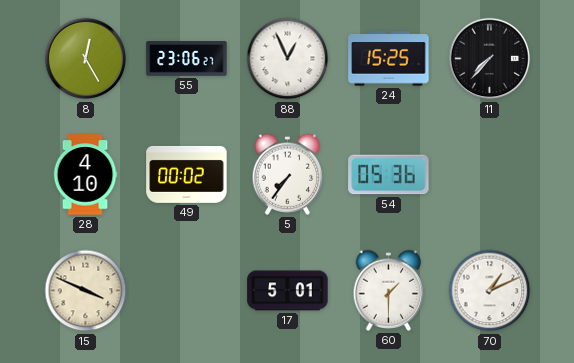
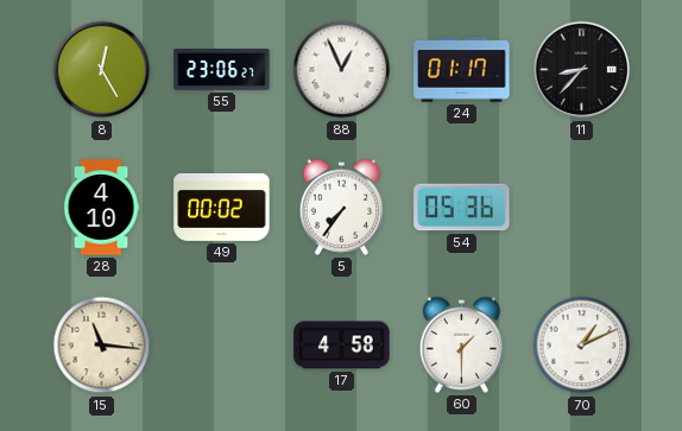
24: 15:25 -> 01:17 (462, 70)
11: 7:37 -> 8:37 (582, 70)
15: 3:49 -> 11:16 (102, 346)
17: 5:01 -> 4:58 (342, 346)
